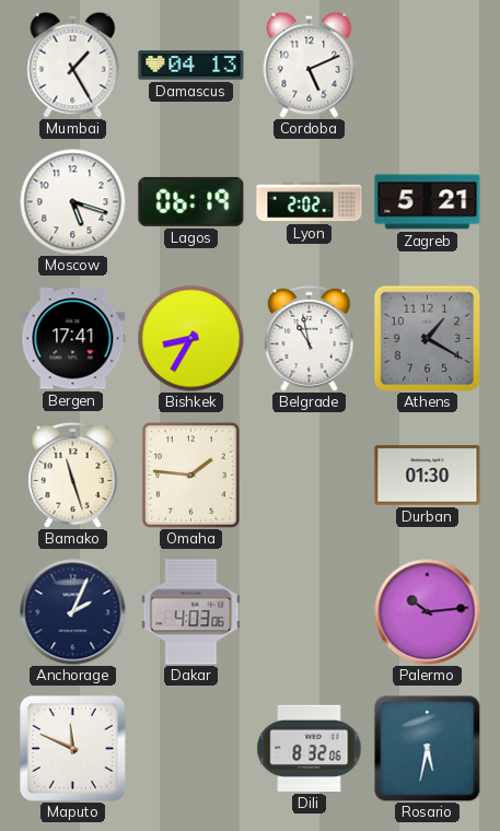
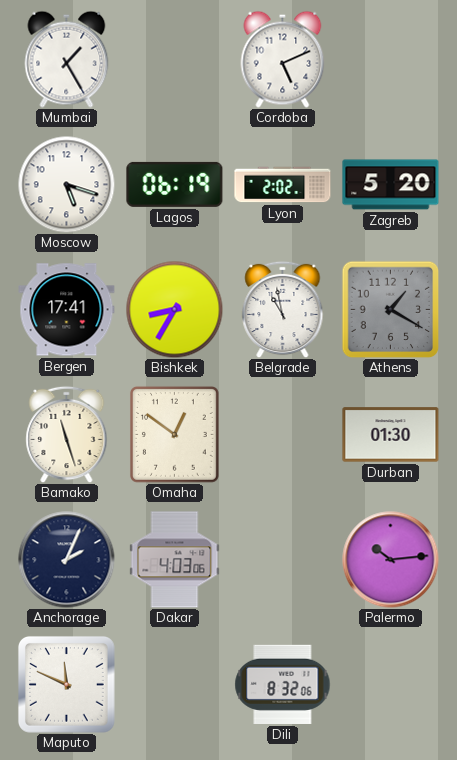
Damascus: 04:13 -> none (191, 66)
Zagreb: 5:21 -> 5:20 (391, 185)
Omaha: 1:46 -> 12:51 (174, 434)
Rosario: 5:32 -> none (428, 749)
